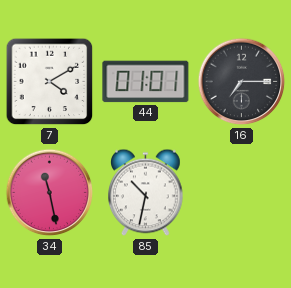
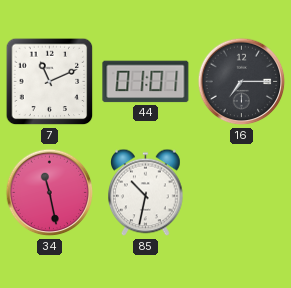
7: 4:10 -> 11:11 (50, 82)
